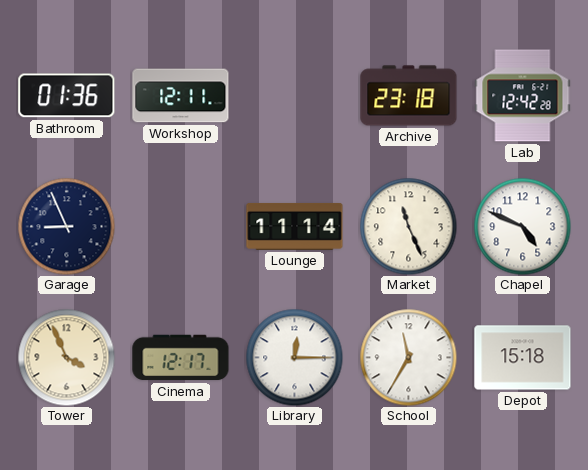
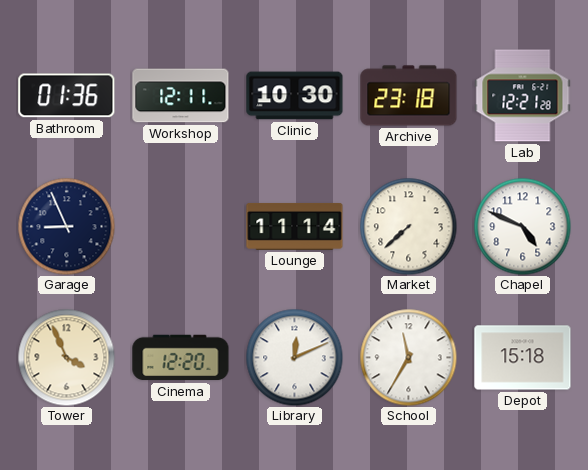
Clinic: none -> 10:30 (295, 96)
Lab: 12:42 -> 12:21 (523, 96)
Market: 11:26 -> 7:38 (408, 226)
Cinema: 12:17 -> 12:20 (181, 358)
Library: 12:15 -> 12:11 (294, 357)
